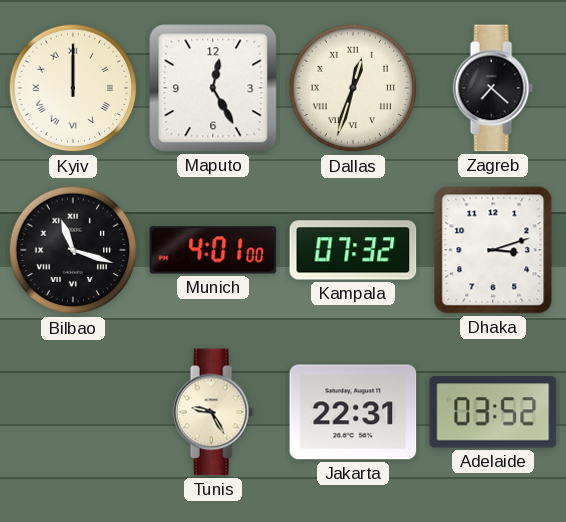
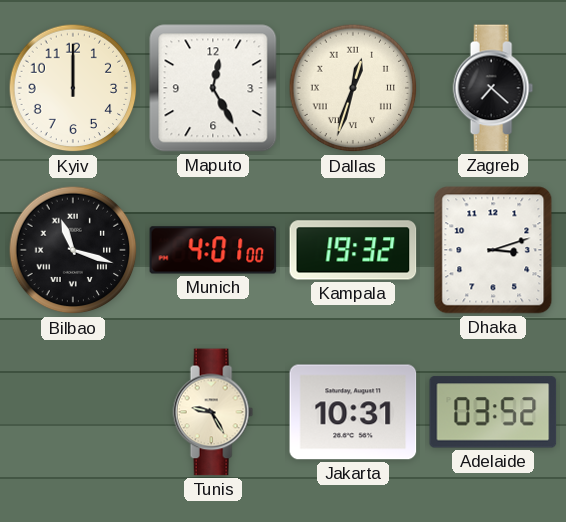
Kyiv numerals: Roman -> Arabic (73, 88)
Kampala: 07:32 -> 19:32 (353, 250)
Jakarta: 22:31 -> 10:31 (353, 412)
